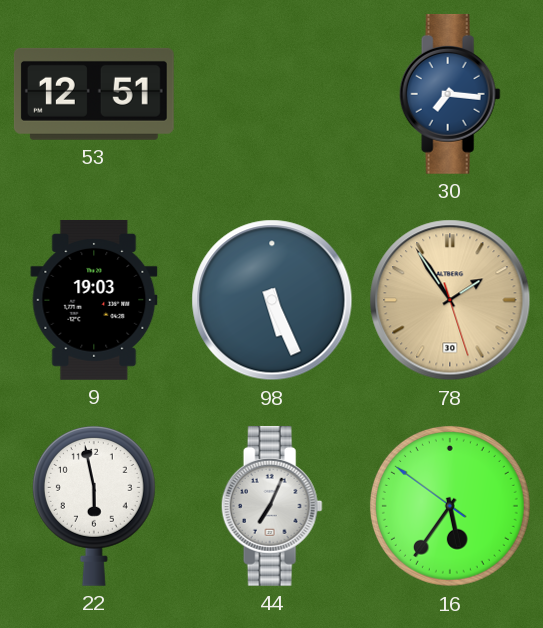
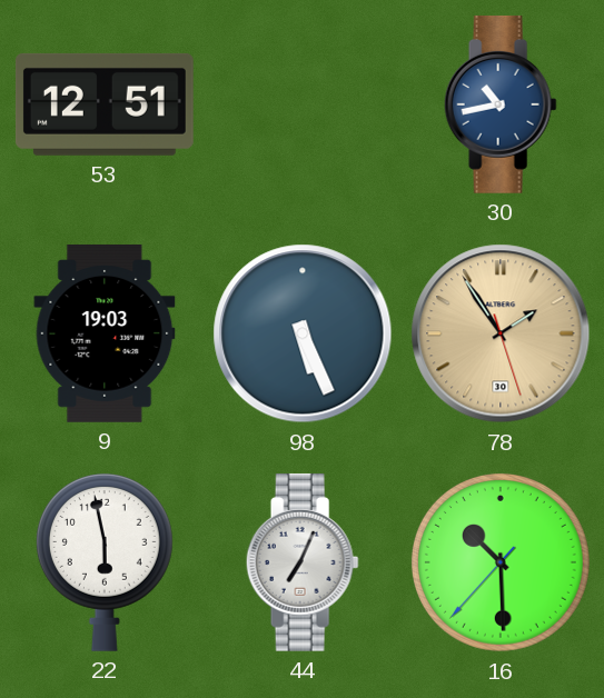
30: 7:16 -> 10:43 (501, 104)
16: 5:35 -> 10:29 (501, 562)
